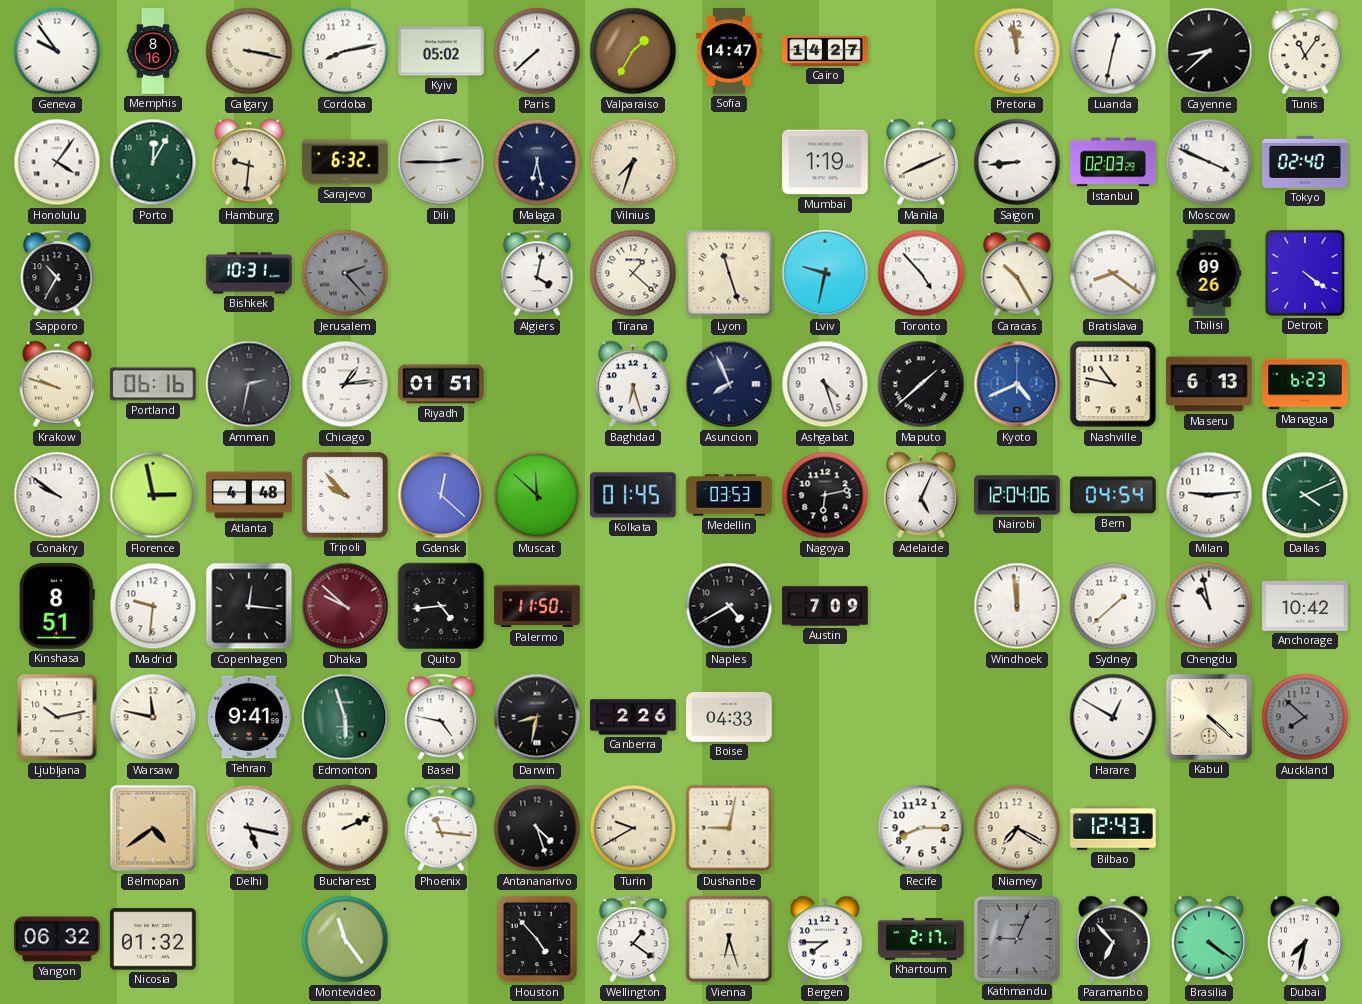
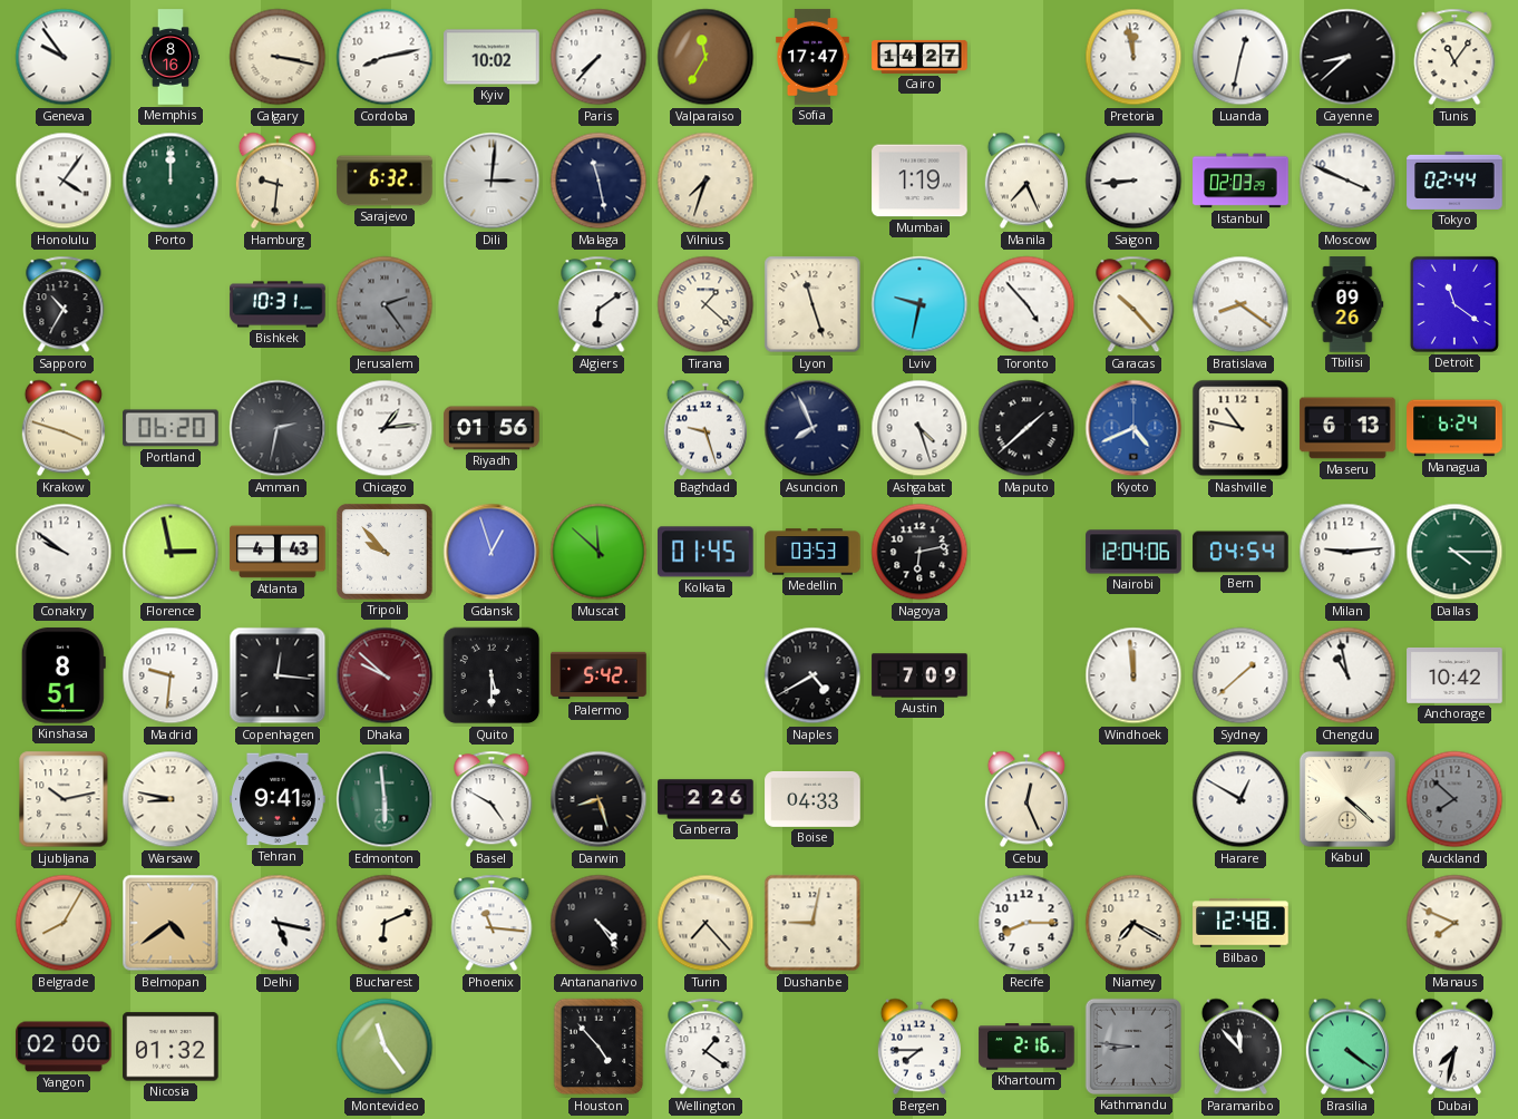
Kyiv: 05:02 -> 10:02 (492, 57)
Paris: 7:38 -> 7:37 (599, 57)
Valparaiso: 1:35 -> 11:35 (706, 57)
Sofia: 14:47 -> 17:47 (812, 57)
Porto: 12:05 -> 12:00 (171, 181)
Dili: 2:45 -> 3:01 (492, 181)
Malaga: 6:28 -> 11:28 (599, 181)
Manila: 8:11 -> 7:26 (1026, 181)
Tokyo: 02:40 -> 02:44 (1454, 181)
Jerusalem: 2:23 -> 2:24 (385, 304)
Algiers: 4:02 -> 6:09 (599, 304)
Caracas: 10:25 -> 10:23 (1133, 304)
Detroit: 4:21 -> 11:21 (1454, 304)
Krakow: 9:48 -> 3:48 (64, 428)
Portland: 06:16 -> 06:20 (171, 428)
Riyadh: 01:51 -> 01:56 (492, 428)
Baghdad: 6:27 -> 9:27 (706, 428)
Managua: 6:23 -> 6:24 (1454, 428)
Atlanta: 4:48 -> 4:43 (278, 552)
Gdansk: 12:22 -> 12:57 (492, 552)
Adelaide: 5:04 -> none (921, 495)
Dallas: 4:11 -> 4:15 (1454, 552)
Quito: 4:44 -> 5:30 (492, 675)
Palermo: 11:50 -> 5:42 (599, 675)
Warsaw: 11:47 -> 8:47 (171, 799)
Edmonton: 5:57 -> 5:59 (385, 799)
Basel: 4:47 -> 4:50 (492, 799)
Darwin: 8:32 -> 8:27 (599, 799)
Cebu: none -> 12:26 (1026, 799)
Belgrade: none -> 8:05 (64, 923)
Bucharest: 2:11 -> 6:11 (385, 923)
Antananarivo: 4:27 -> 4:24 (599, 923)
Turin: 9:40 -> 7:23 (706, 923)
Bilbao: 12:43 -> 12:48 (1240, 923)
Manaus: none -> 7:49 (1454, 923)
Yangon: 06:32 -> 02:00 (64, 1047)
Vienna: 6:27 -> none (729, 939)
Khartoum: 2:17 -> 2:16 (1026, 1047)
Kathmandu: 9:04 -> 8:46 (1133, 1047)
Paramaribo: 6:53 -> 11:53 (1240, 1047)
